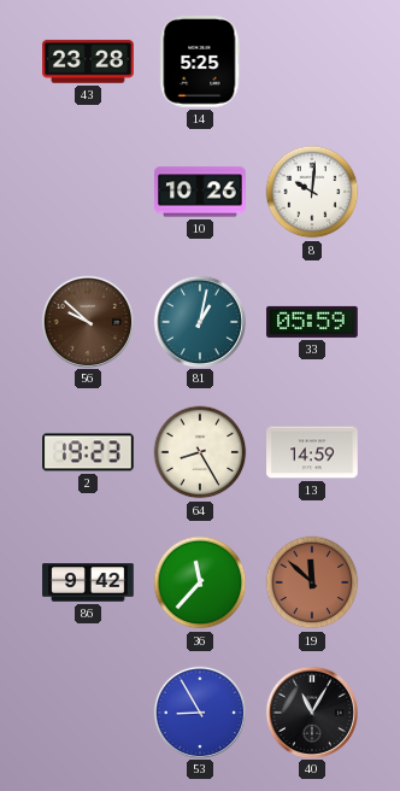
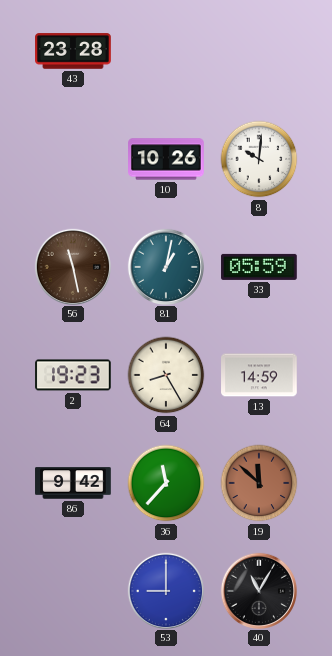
14: 5:25 -> none (200, 63)
56: 9:52 -> 11:28 (72, 266)
53: 8:55 -> 9:00 (165, 590)
